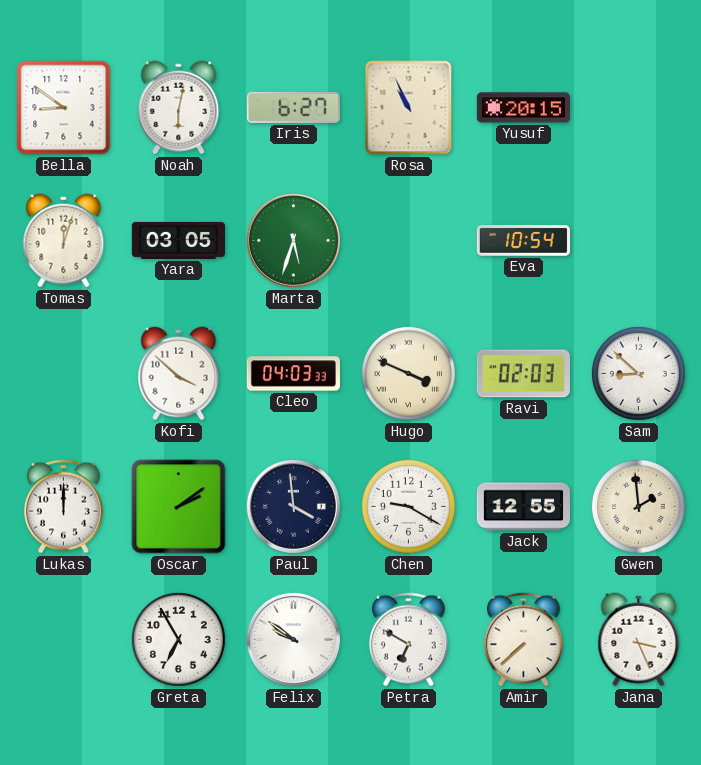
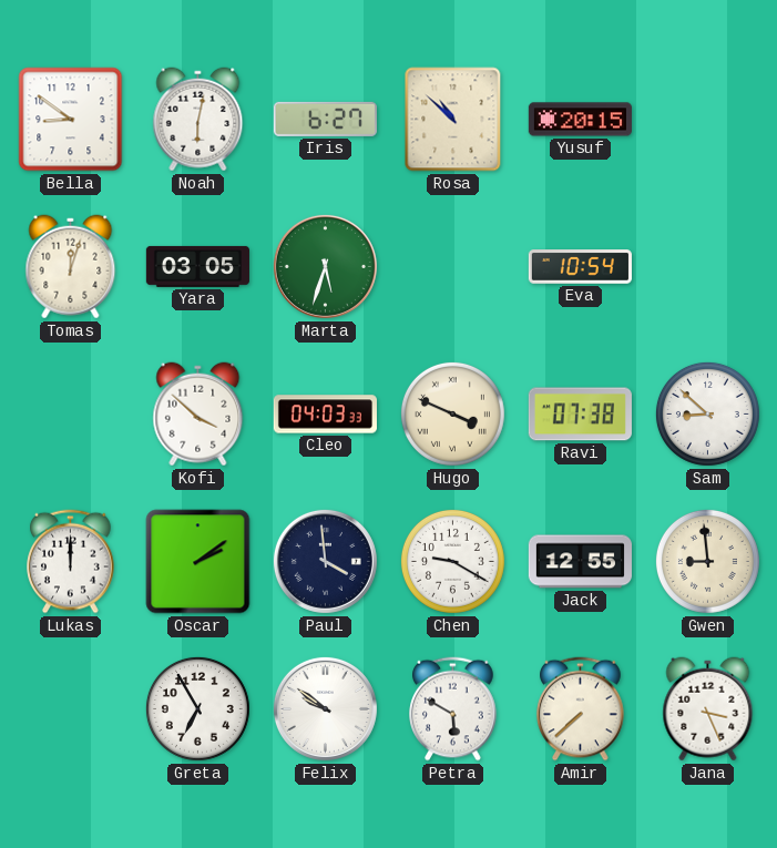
Rosa: 10:56 -> 10:52 (453, 120)
Ravi: 02:03 -> 07:38 (580, 415)
Gwen: 1:59 -> 8:59 (707, 561)
Petra: 6:50 -> 5:50 (453, 709)
